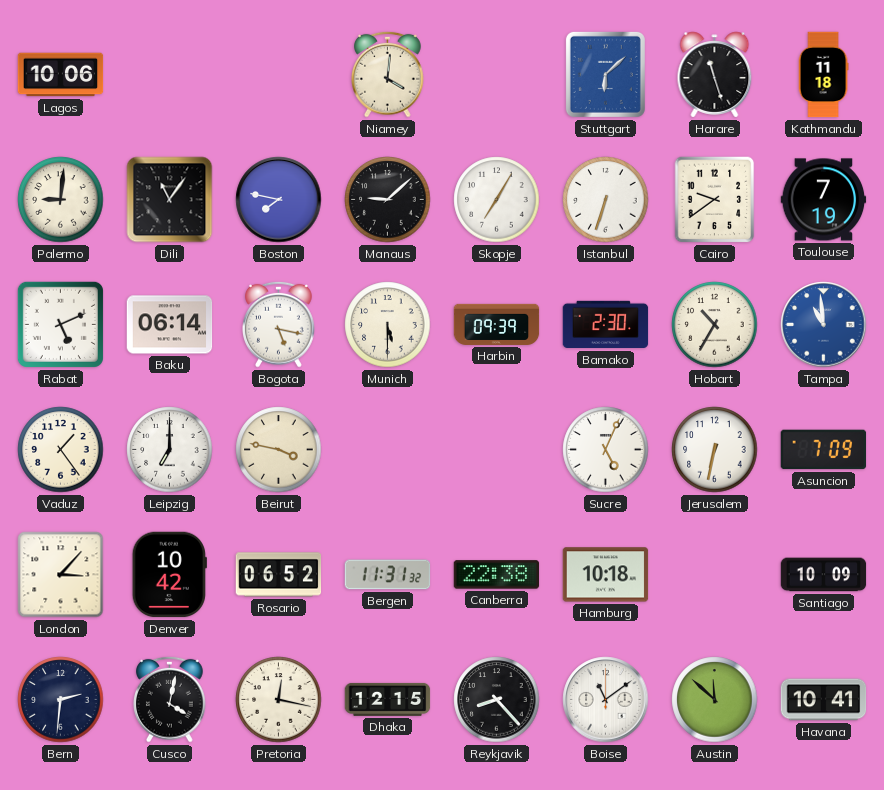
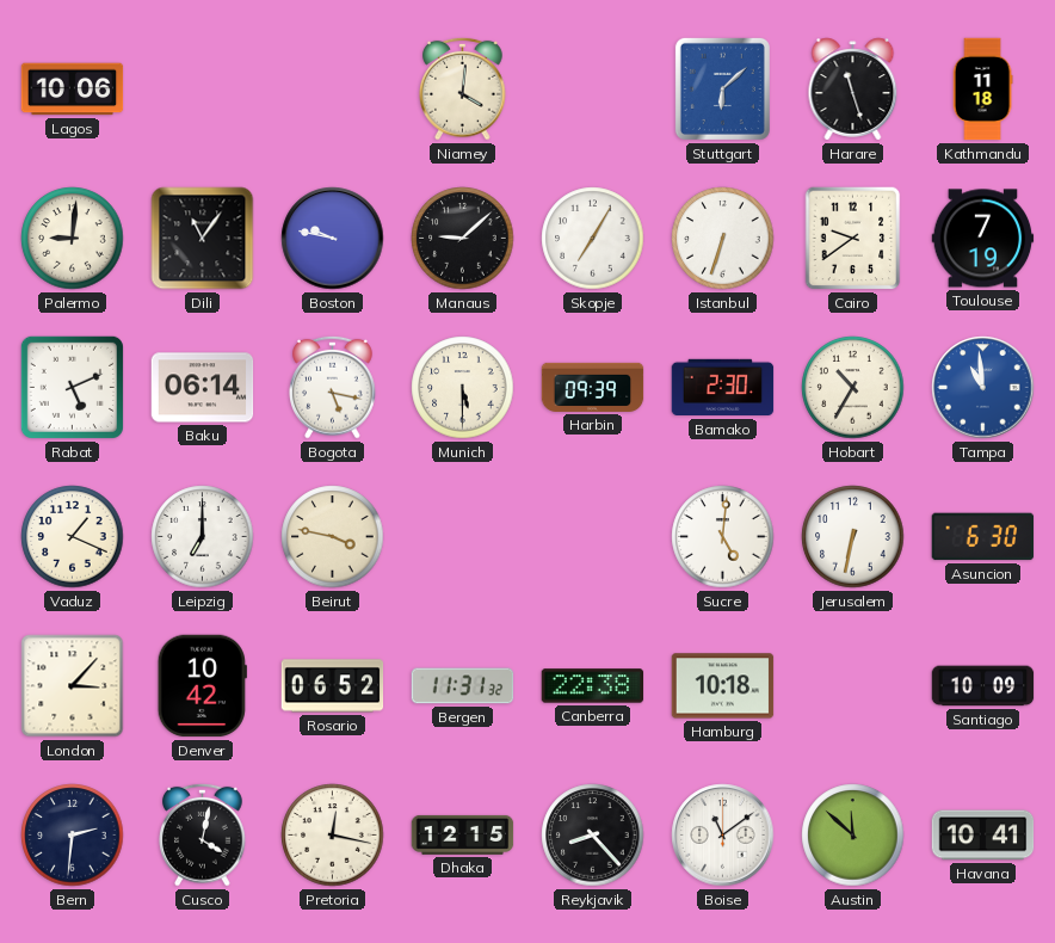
Boston: 7:47 -> 9:47 (333, 239)
Vaduz: 1:24 -> 1:19 (73, 537)
Sucre: 5:04 -> 5:01 (723, 537)
Asuncion: 7:09 -> 6:30 (983, 537)
